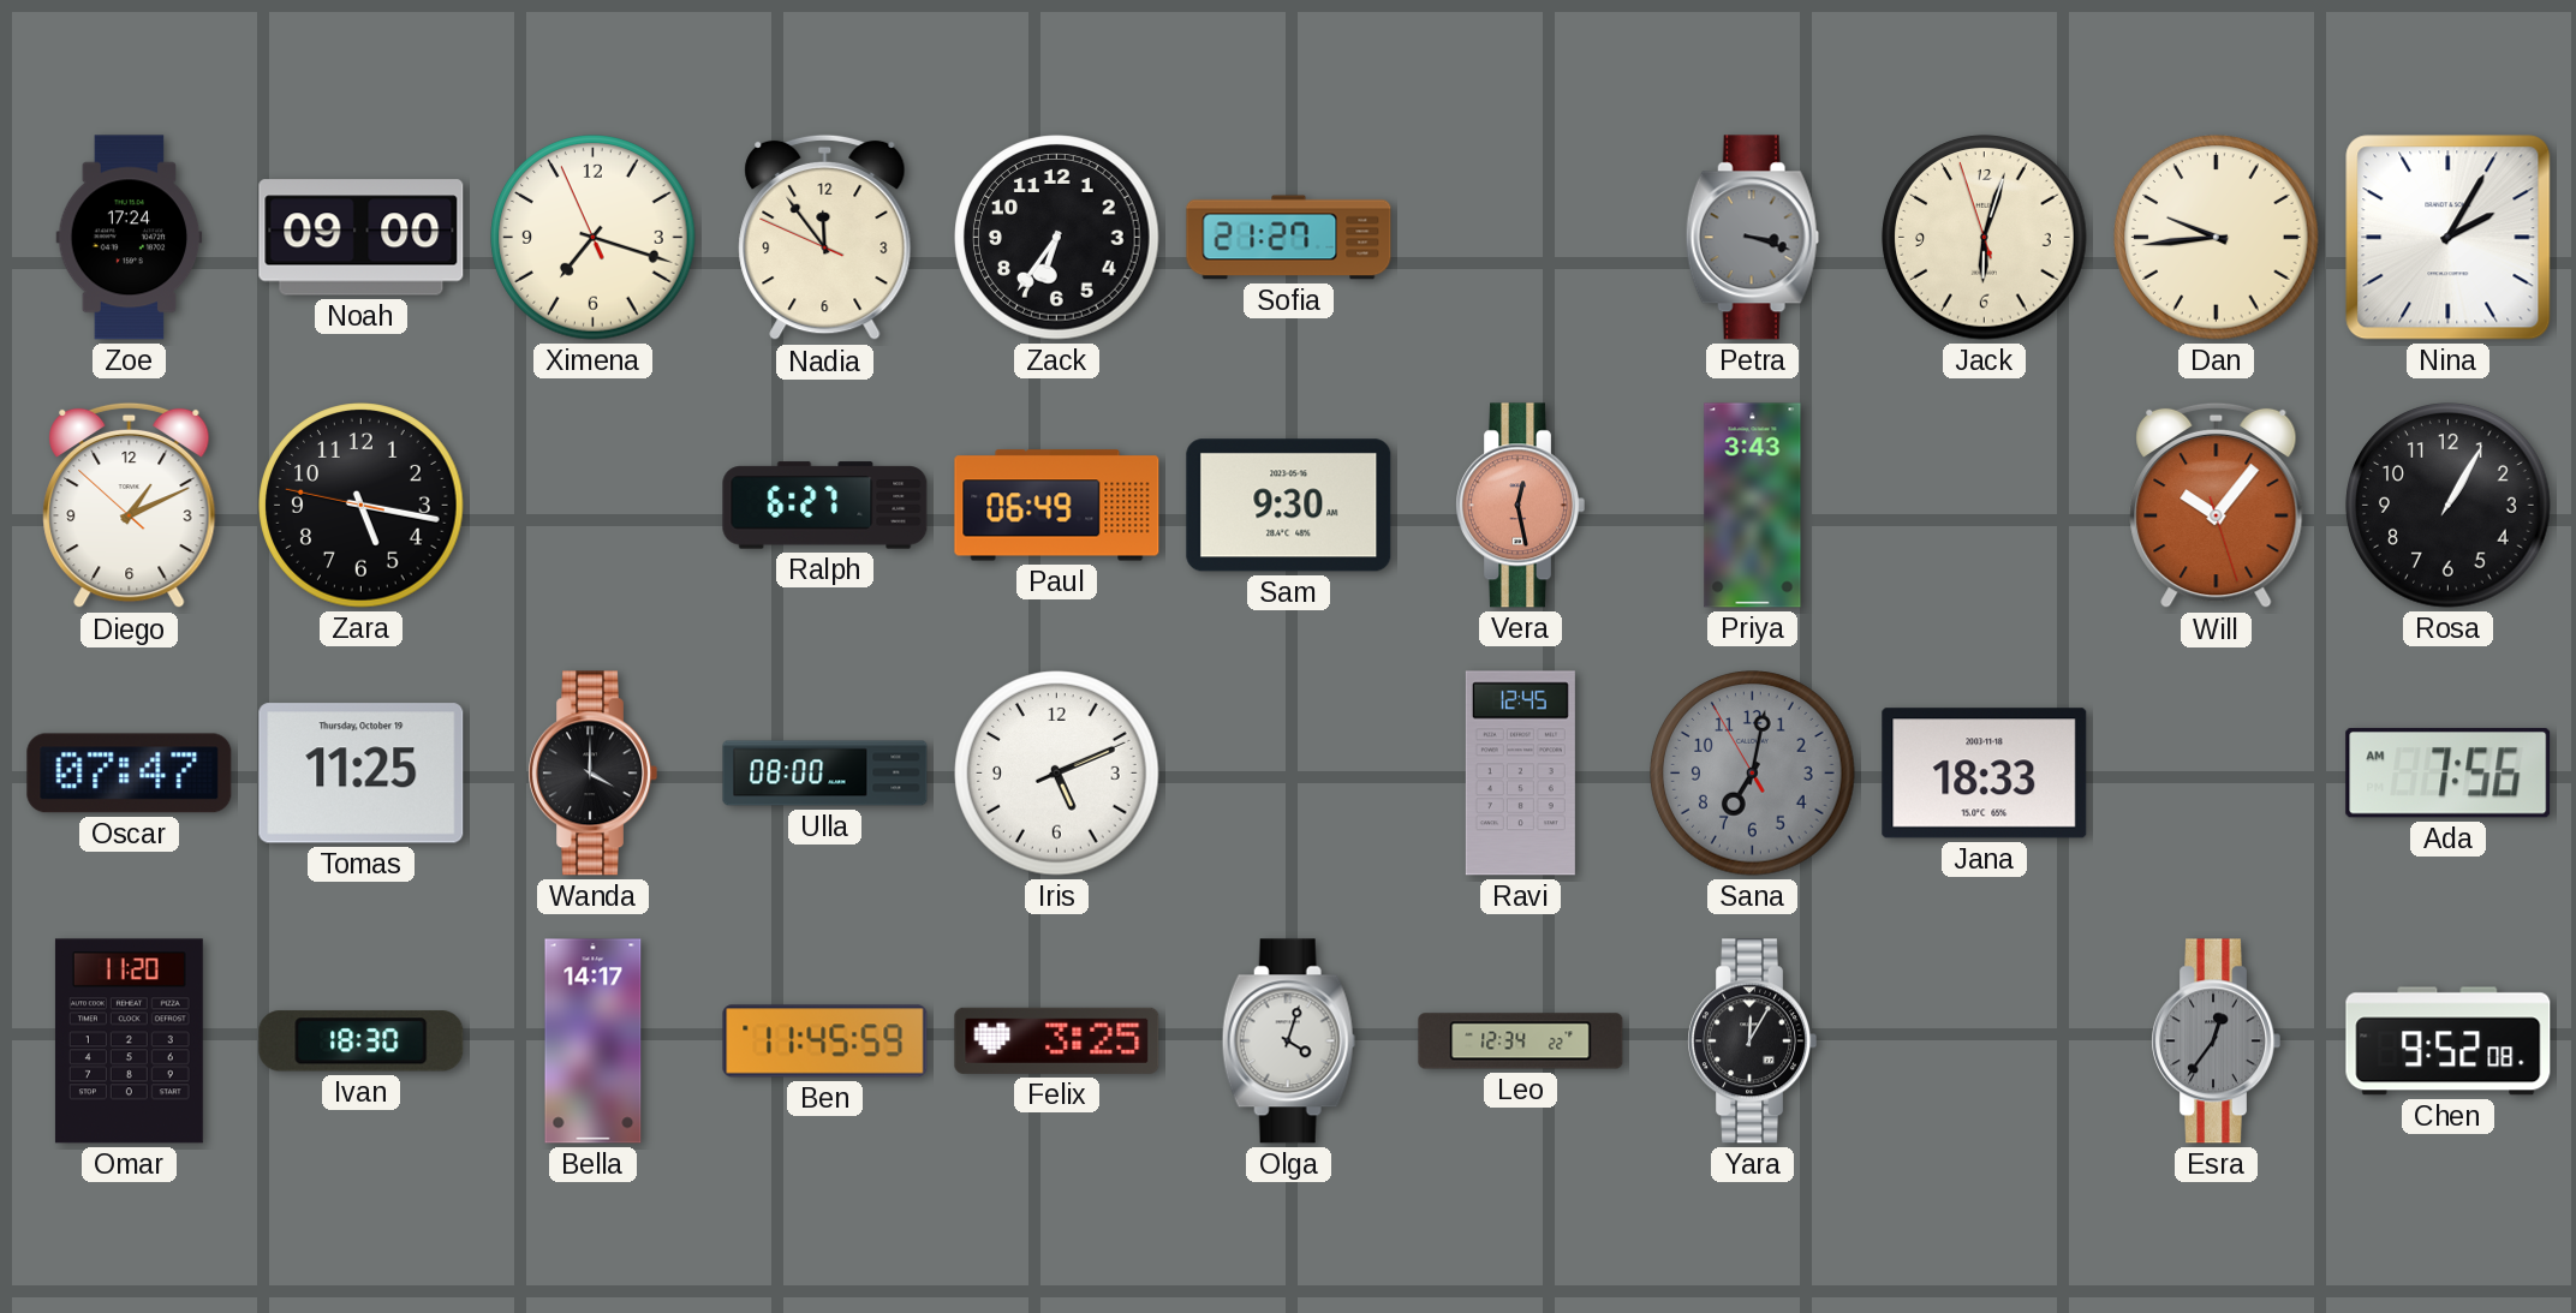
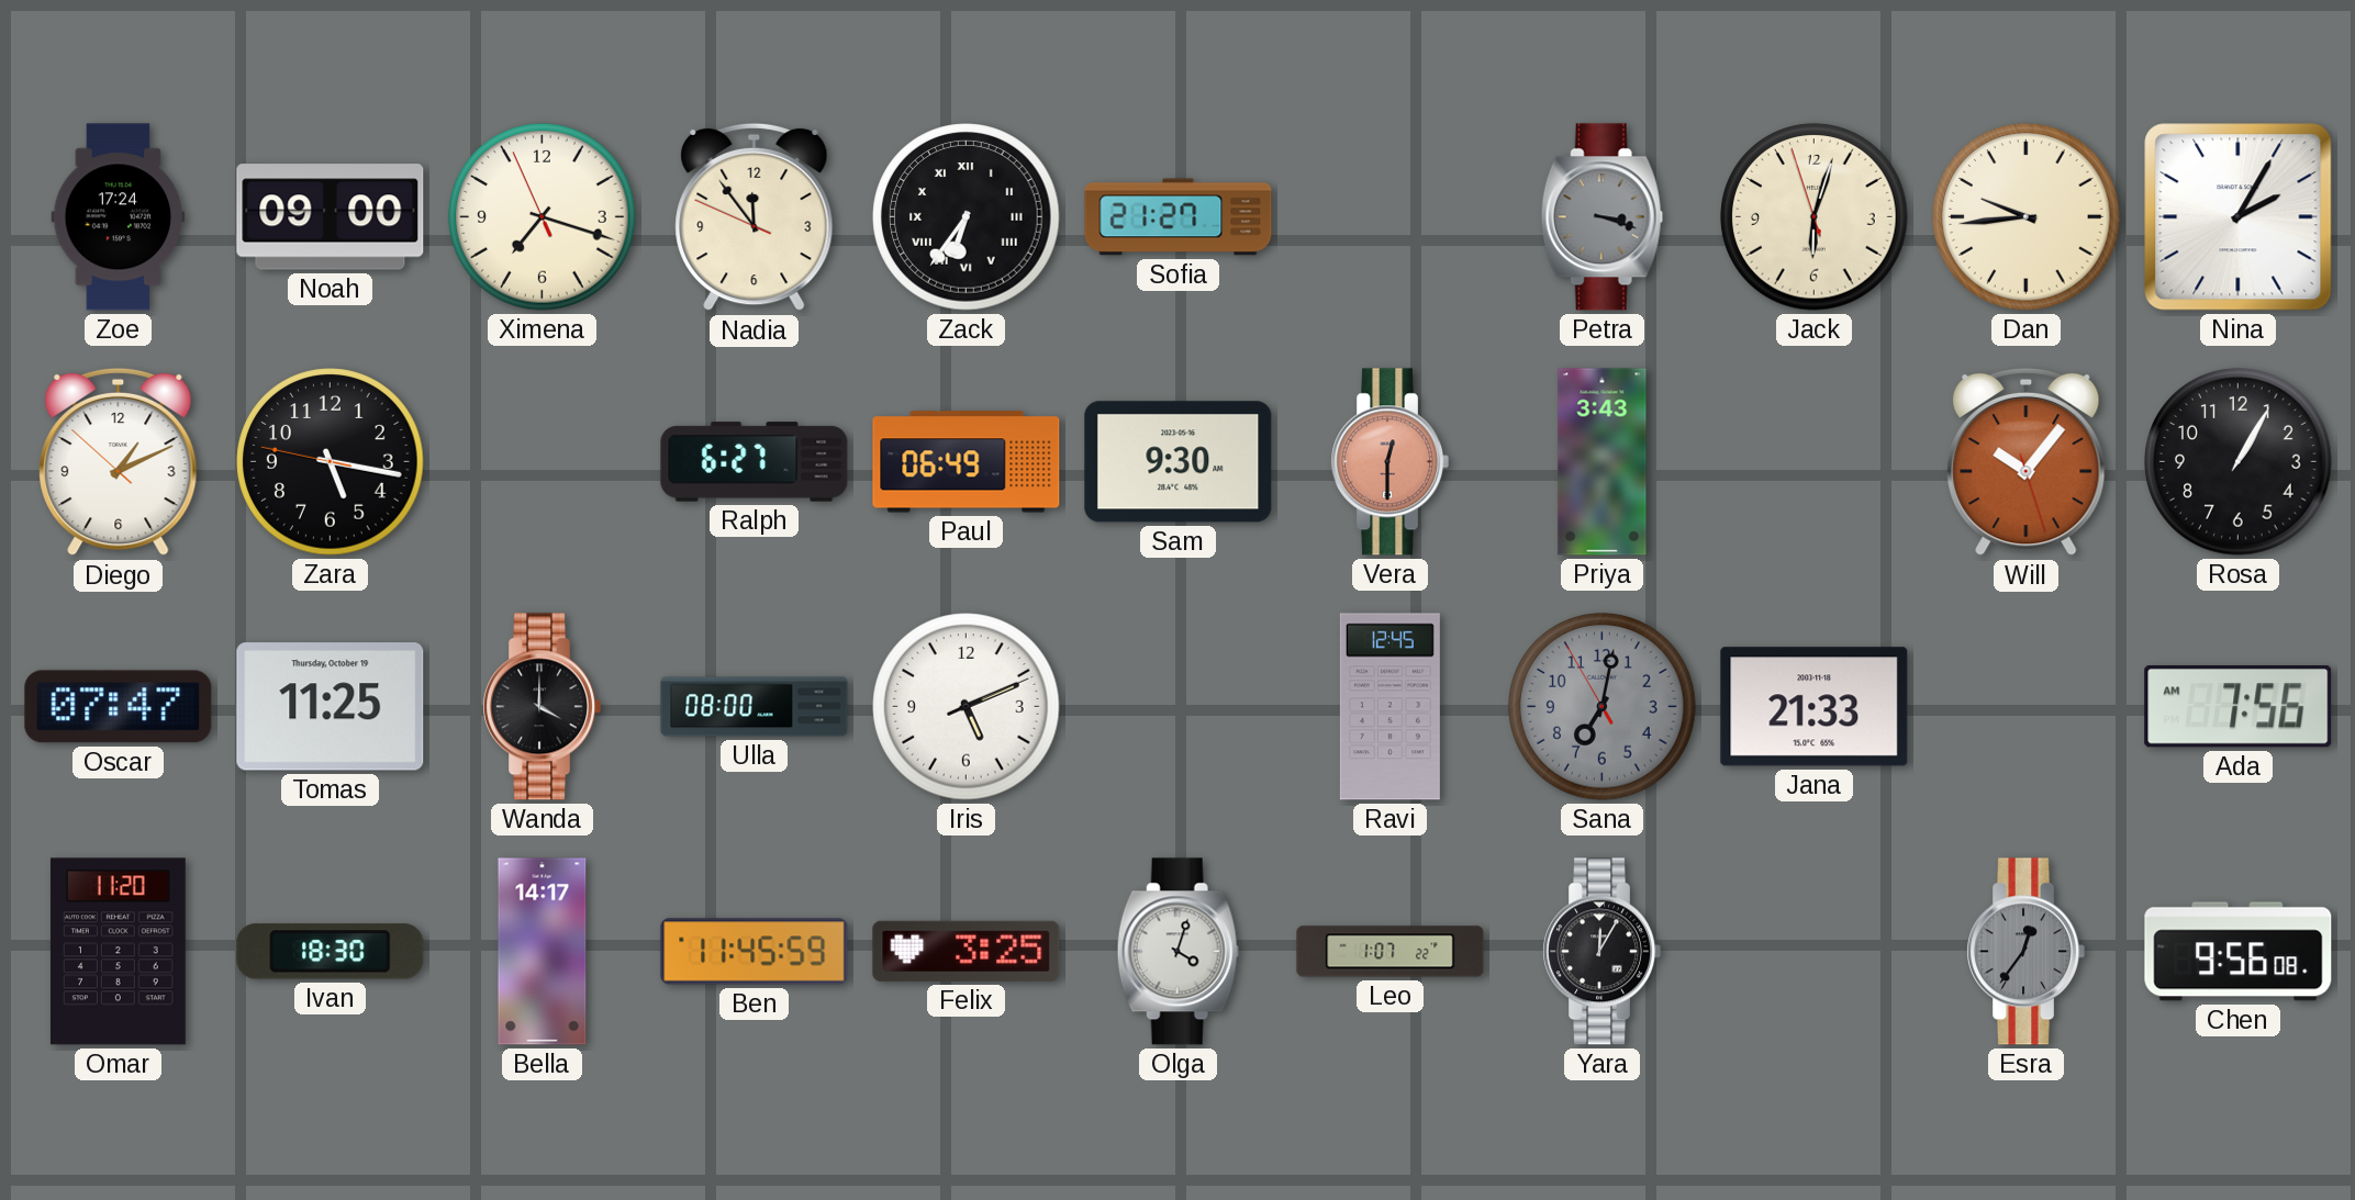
Zack numerals: Arabic -> Roman (967, 217)
Vera: 12:28 -> 12:30 (1389, 462)
Jana: 18:33 -> 21:33 (1815, 707)
Leo: 12:34 -> 1:07 (1391, 952)
Chen: 9:52 -> 9:56 (2239, 952)
